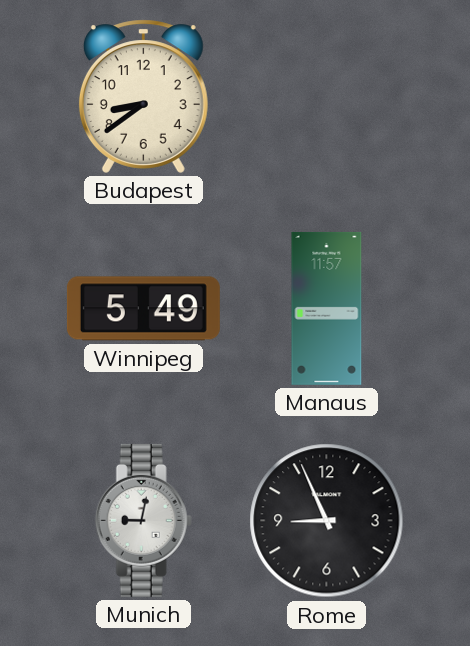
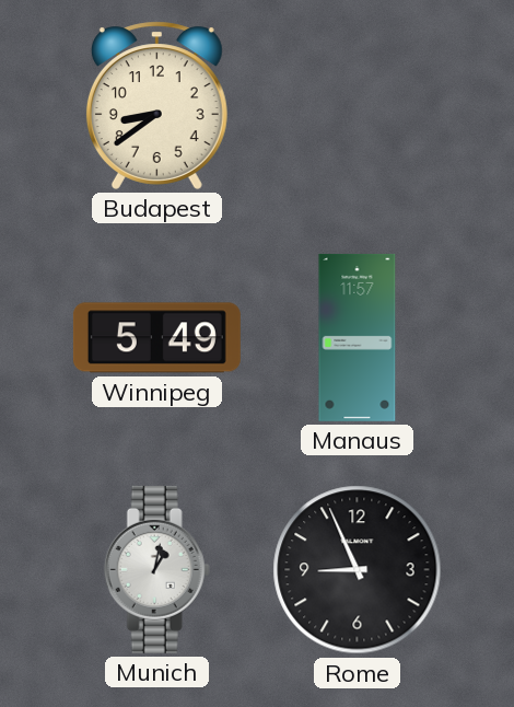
Munich: 9:02 -> 1:02 (156, 569)
